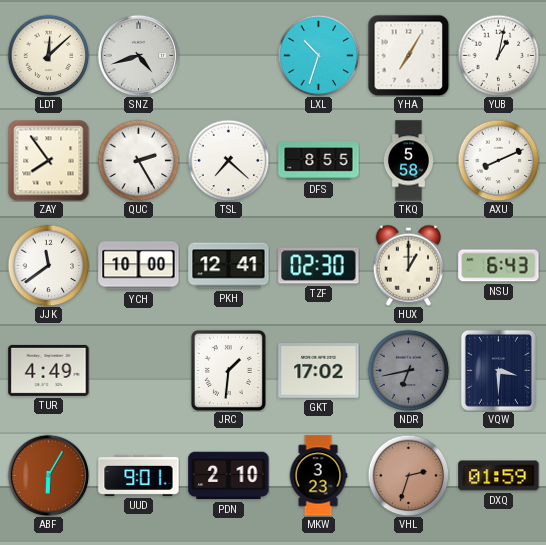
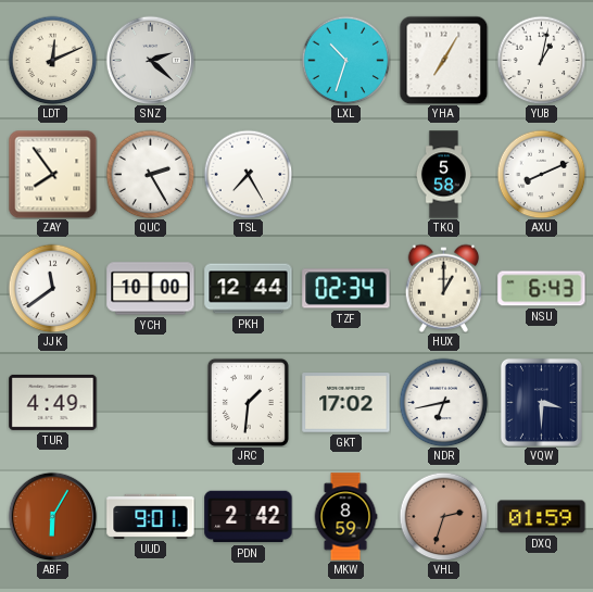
LDT: 12:08 -> 12:11 (52, 60)
SNZ: 4:42 -> 2:22 (150, 60)
TSL: 7:22 -> 7:25 (248, 174)
DFS: 8:55 -> none (319, 161)
PKH: 12:41 -> 12:44 (249, 289)
TZF: 02:30 -> 02:34 (346, 289)
NDR dial: grey -> white (443, 402)
PDN: 2:10 -> 2:42 (249, 517)
MKW: 3:23 -> 8:59 (345, 517)
